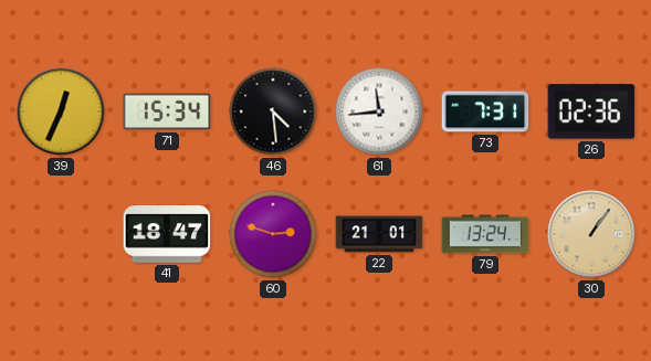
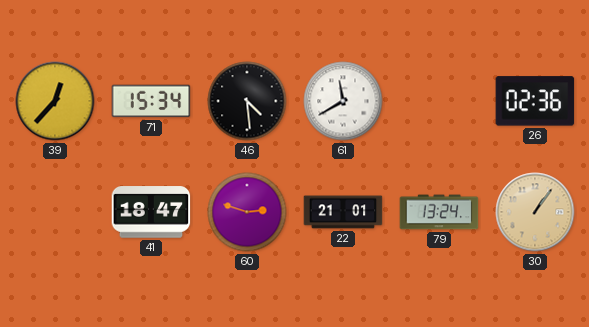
39: 12:34 -> 12:37 (55, 101)
61: 11:44 -> 11:40 (343, 101)
73: 7:31 -> none (485, 112)
